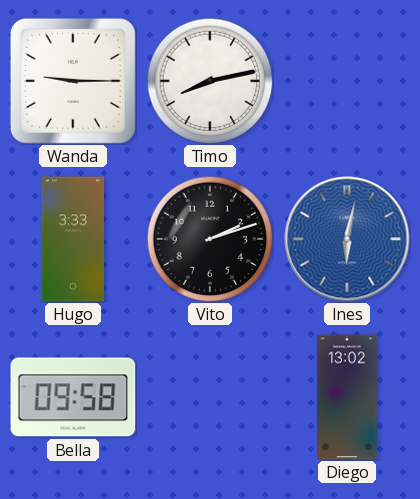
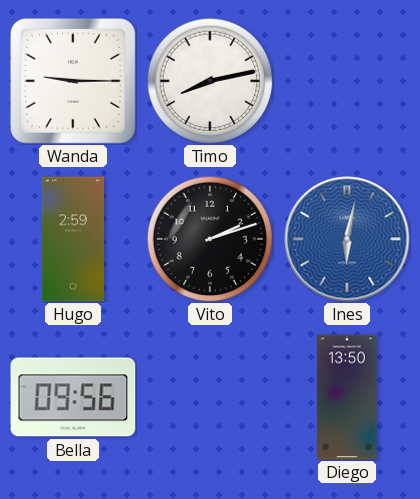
Hugo: 3:33 -> 2:59 (73, 239)
Bella: 09:58 -> 09:56 (73, 397)
Diego: 13:02 -> 13:50 (347, 397)
